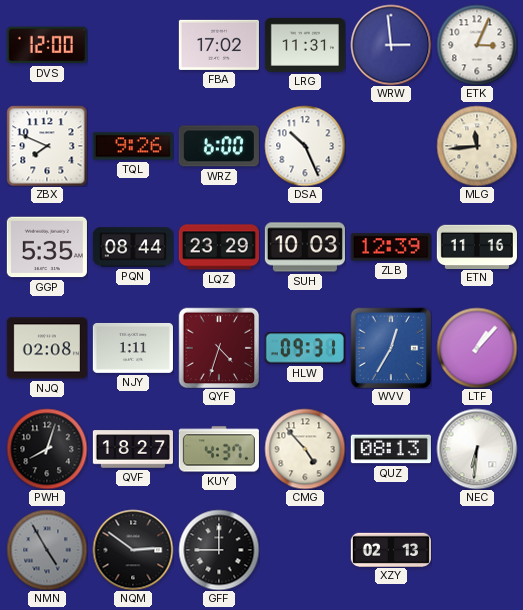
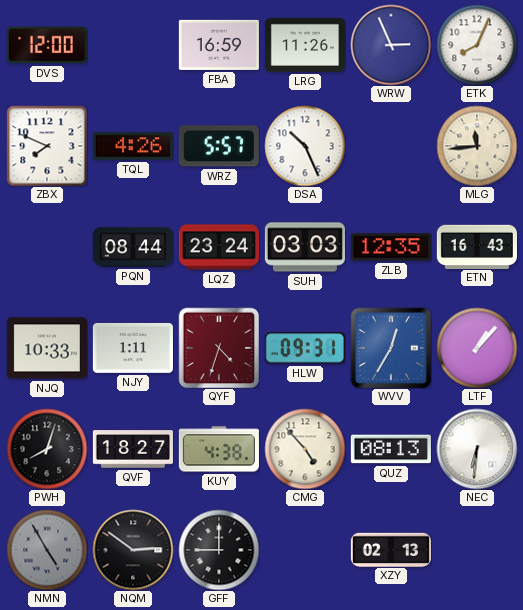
FBA: 17:02 -> 16:59 (219, 45)
LRG: 11:31 -> 11:26 (305, 45)
WRW: 2:59 -> 2:56 (391, 45)
ETK: 3:04 -> 8:04 (477, 45)
TQL: 9:26 -> 4:26 (133, 146)
WRZ: 6:00 -> 5:57 (219, 146)
GGP: 5:35 -> none (47, 247)
LQZ: 23:29 -> 23:24 (219, 247)
SUH: 10:03 -> 03:03 (305, 247)
ZLB: 12:39 -> 12:35 (391, 247)
ETN: 11:16 -> 16:43 (477, 246)
NJQ: 02:08 -> 10:33 (47, 348)
KUY: 4:37 -> 4:38 (219, 449)
